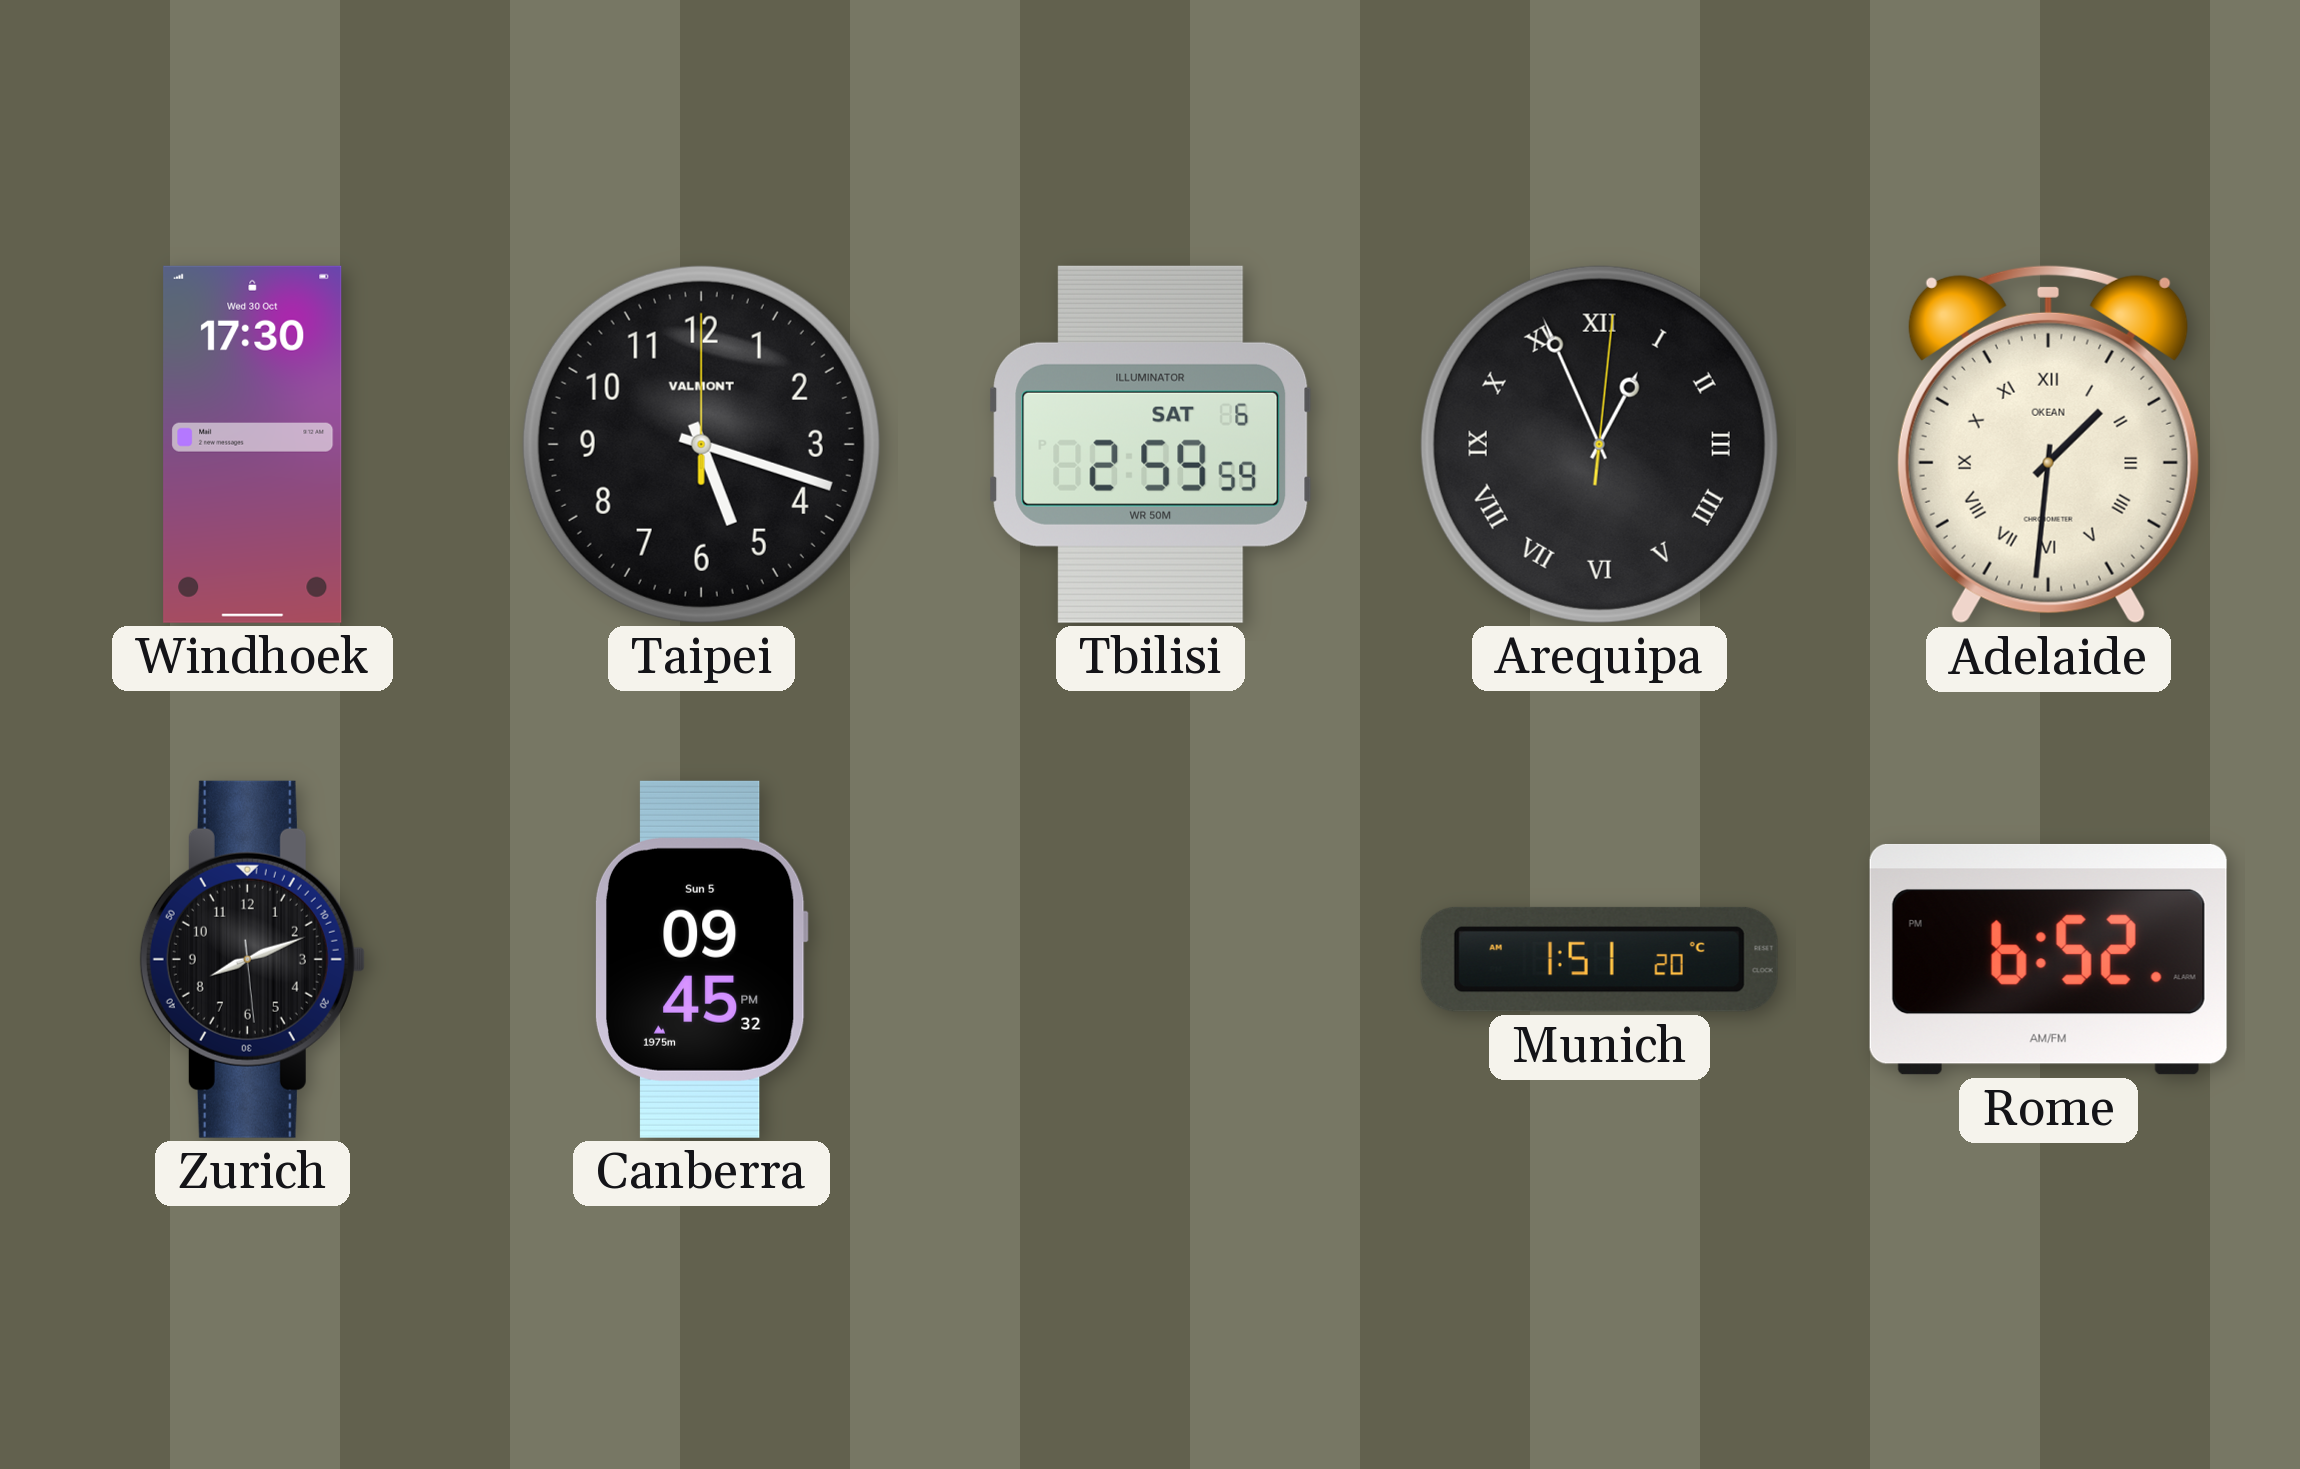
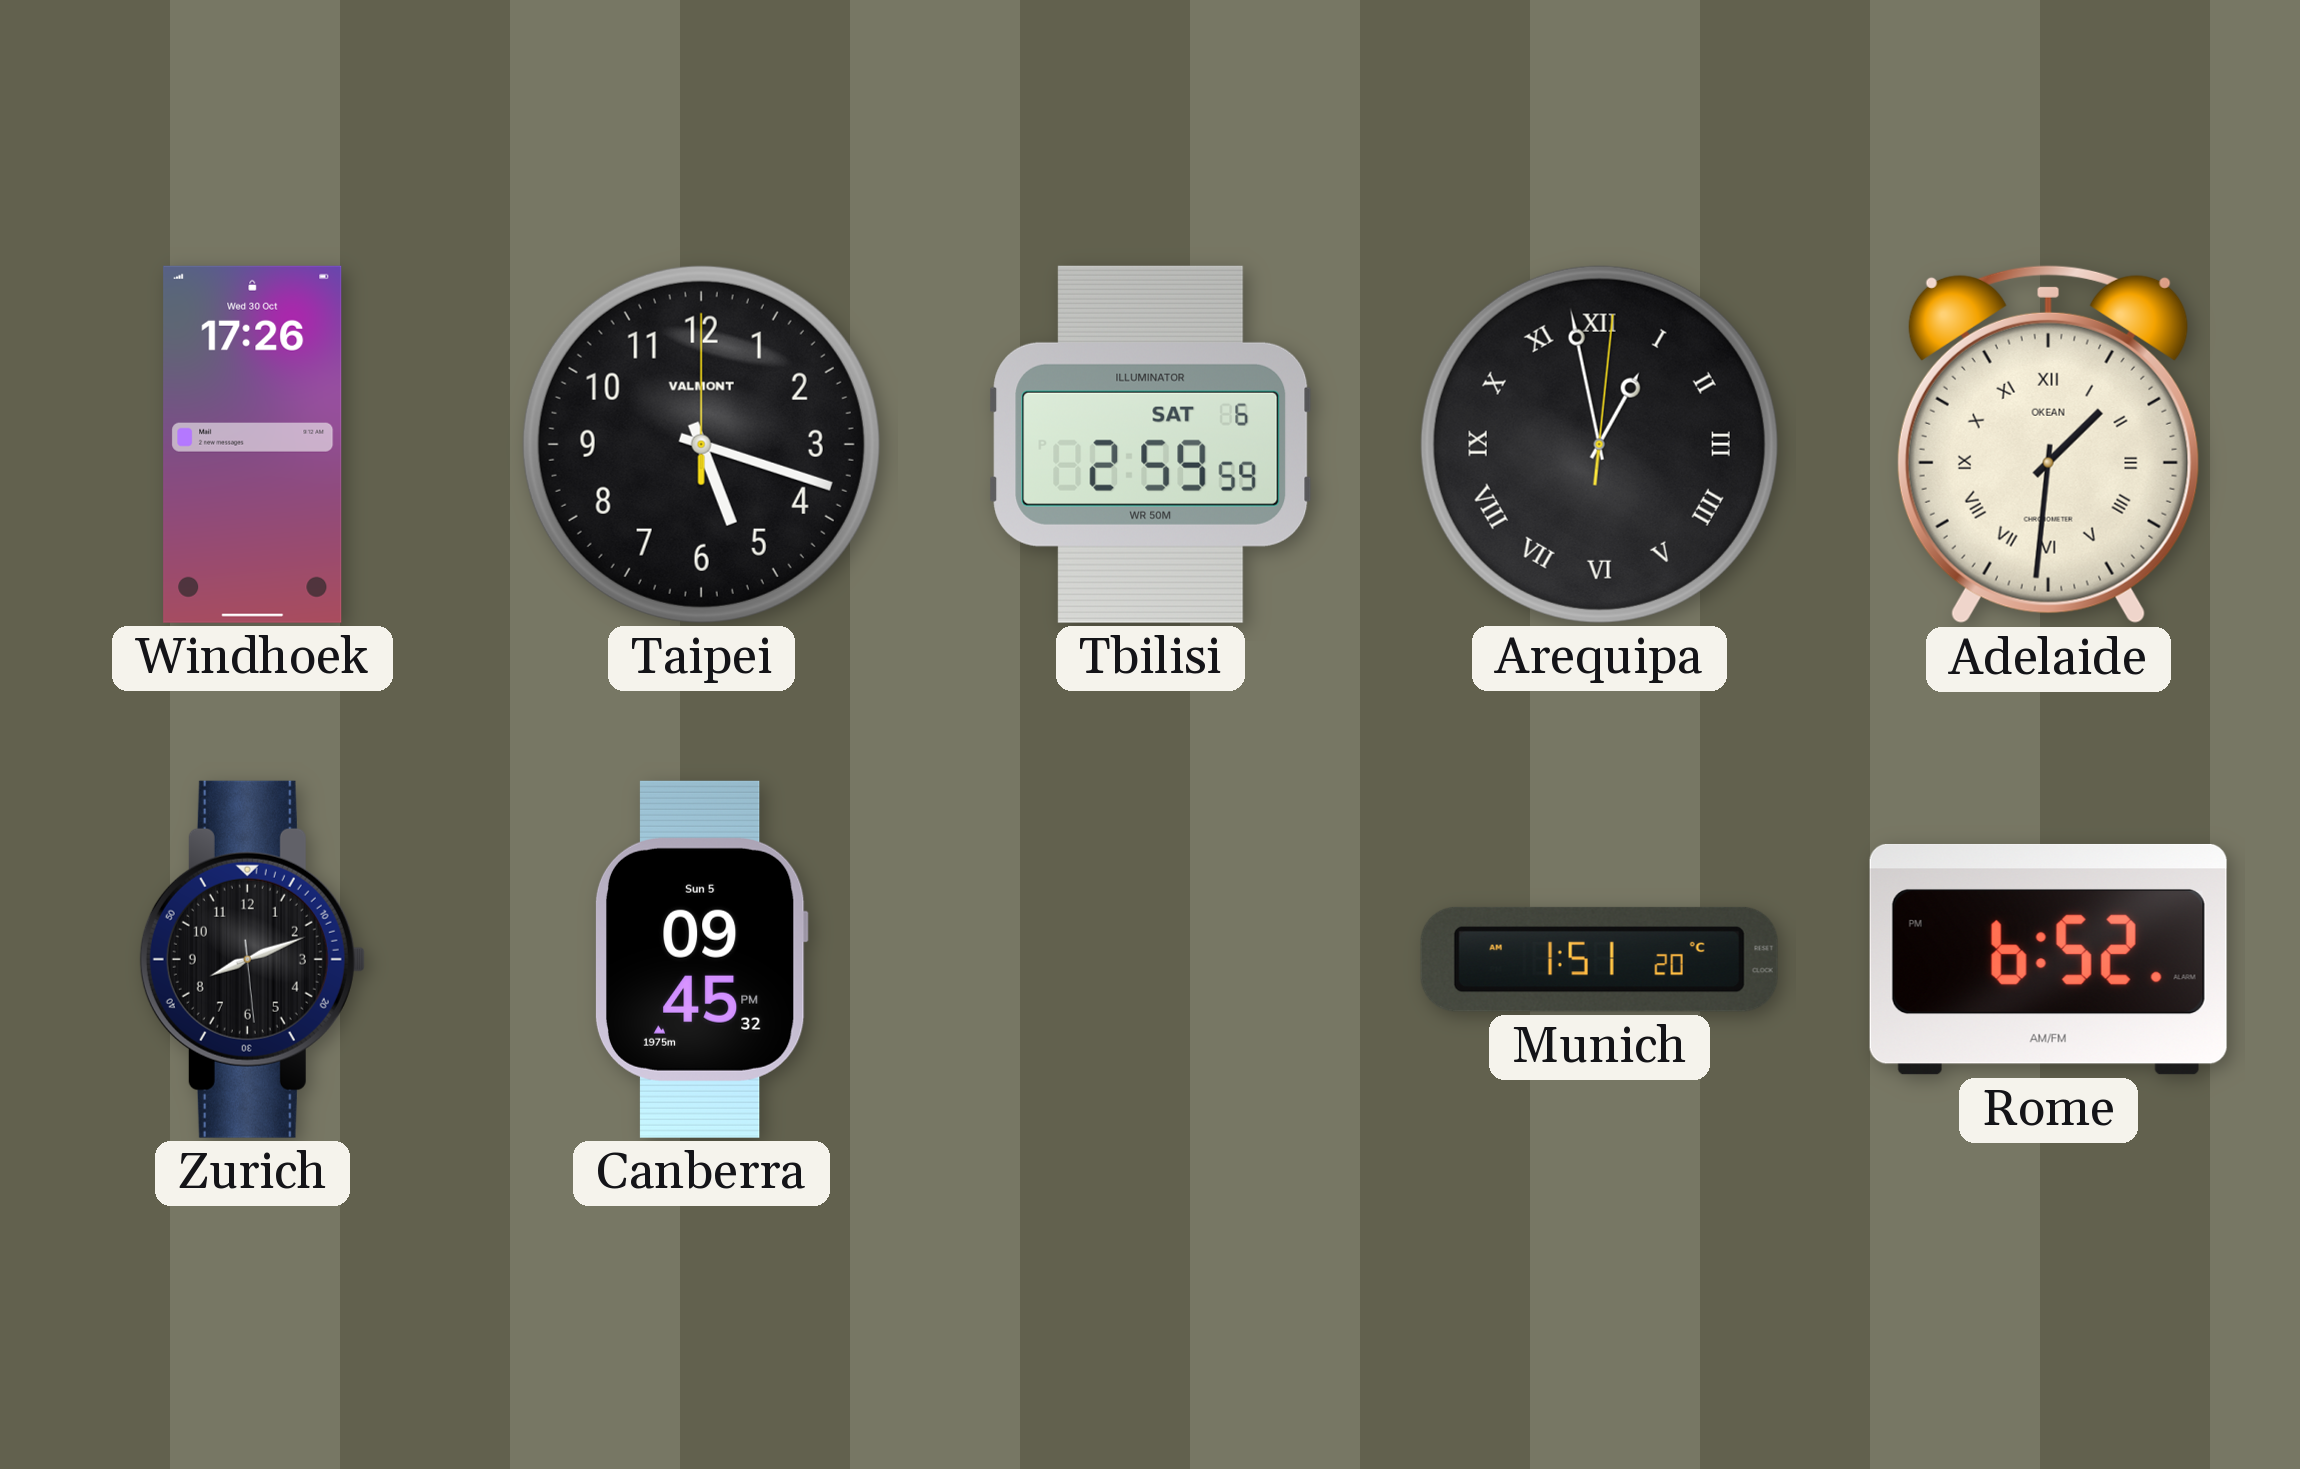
Windhoek: 17:30 -> 17:26 (253, 444)
Arequipa: 12:56 -> 12:58 (1599, 444)
